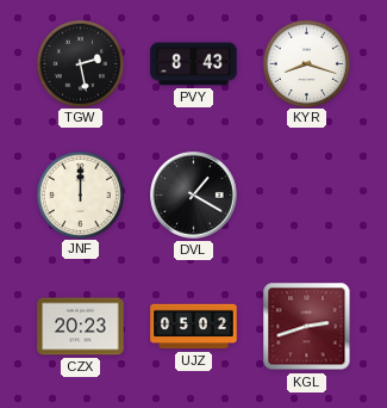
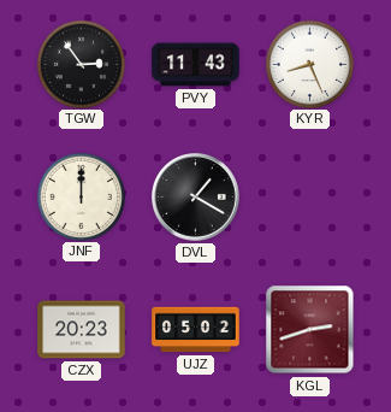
TGW: 2:28 -> 2:54 (81, 64)
PVY: 8:43 -> 11:43 (196, 65)
KYR: 8:18 -> 8:26 (309, 64)
